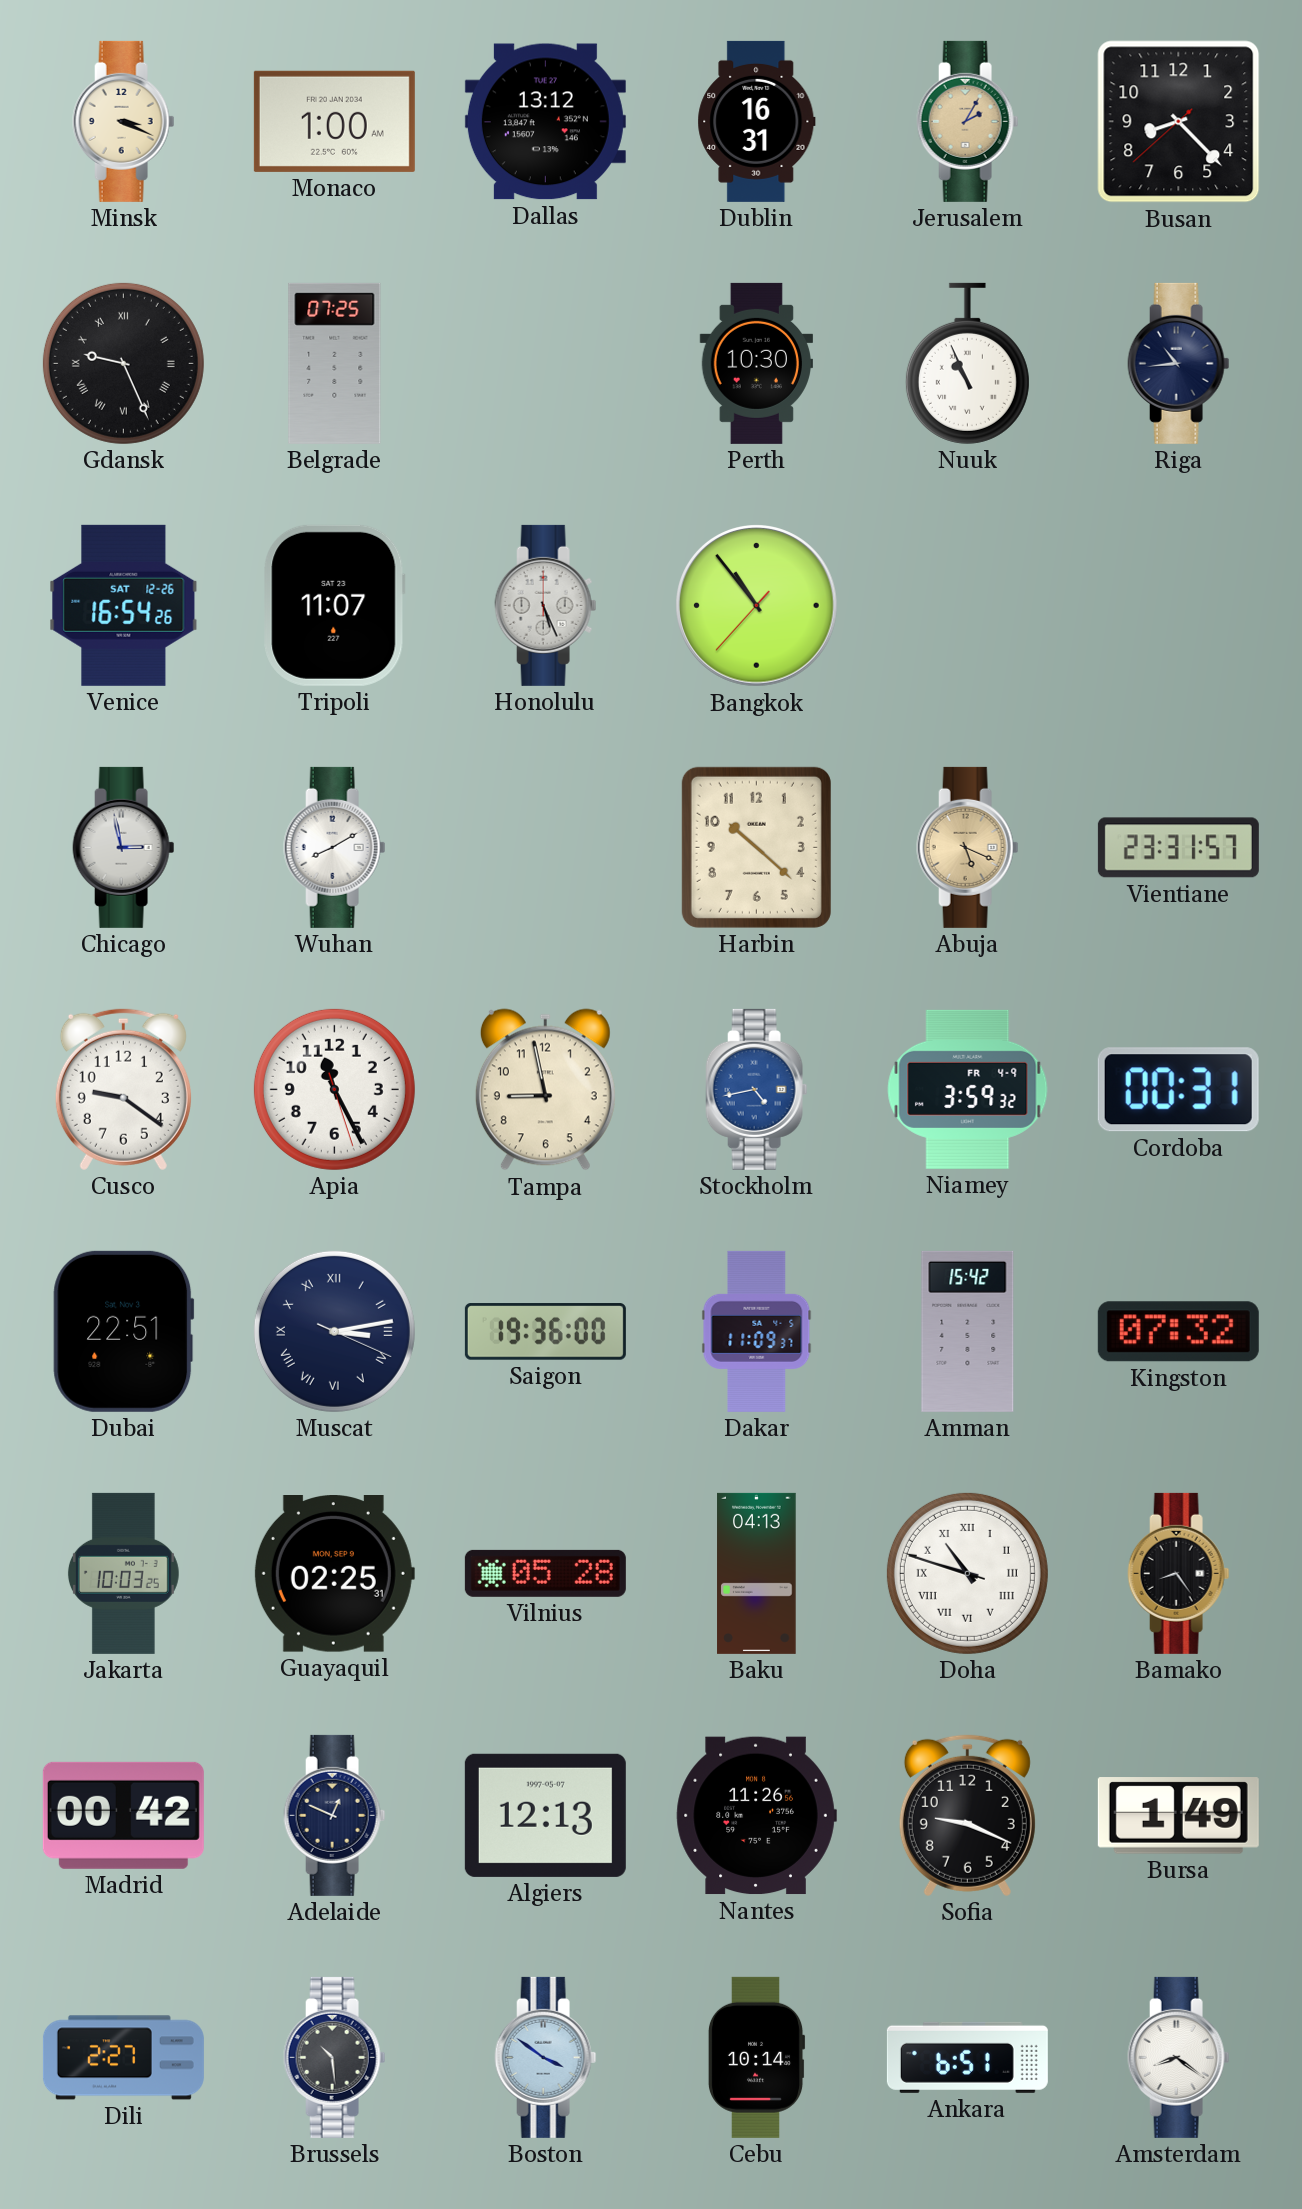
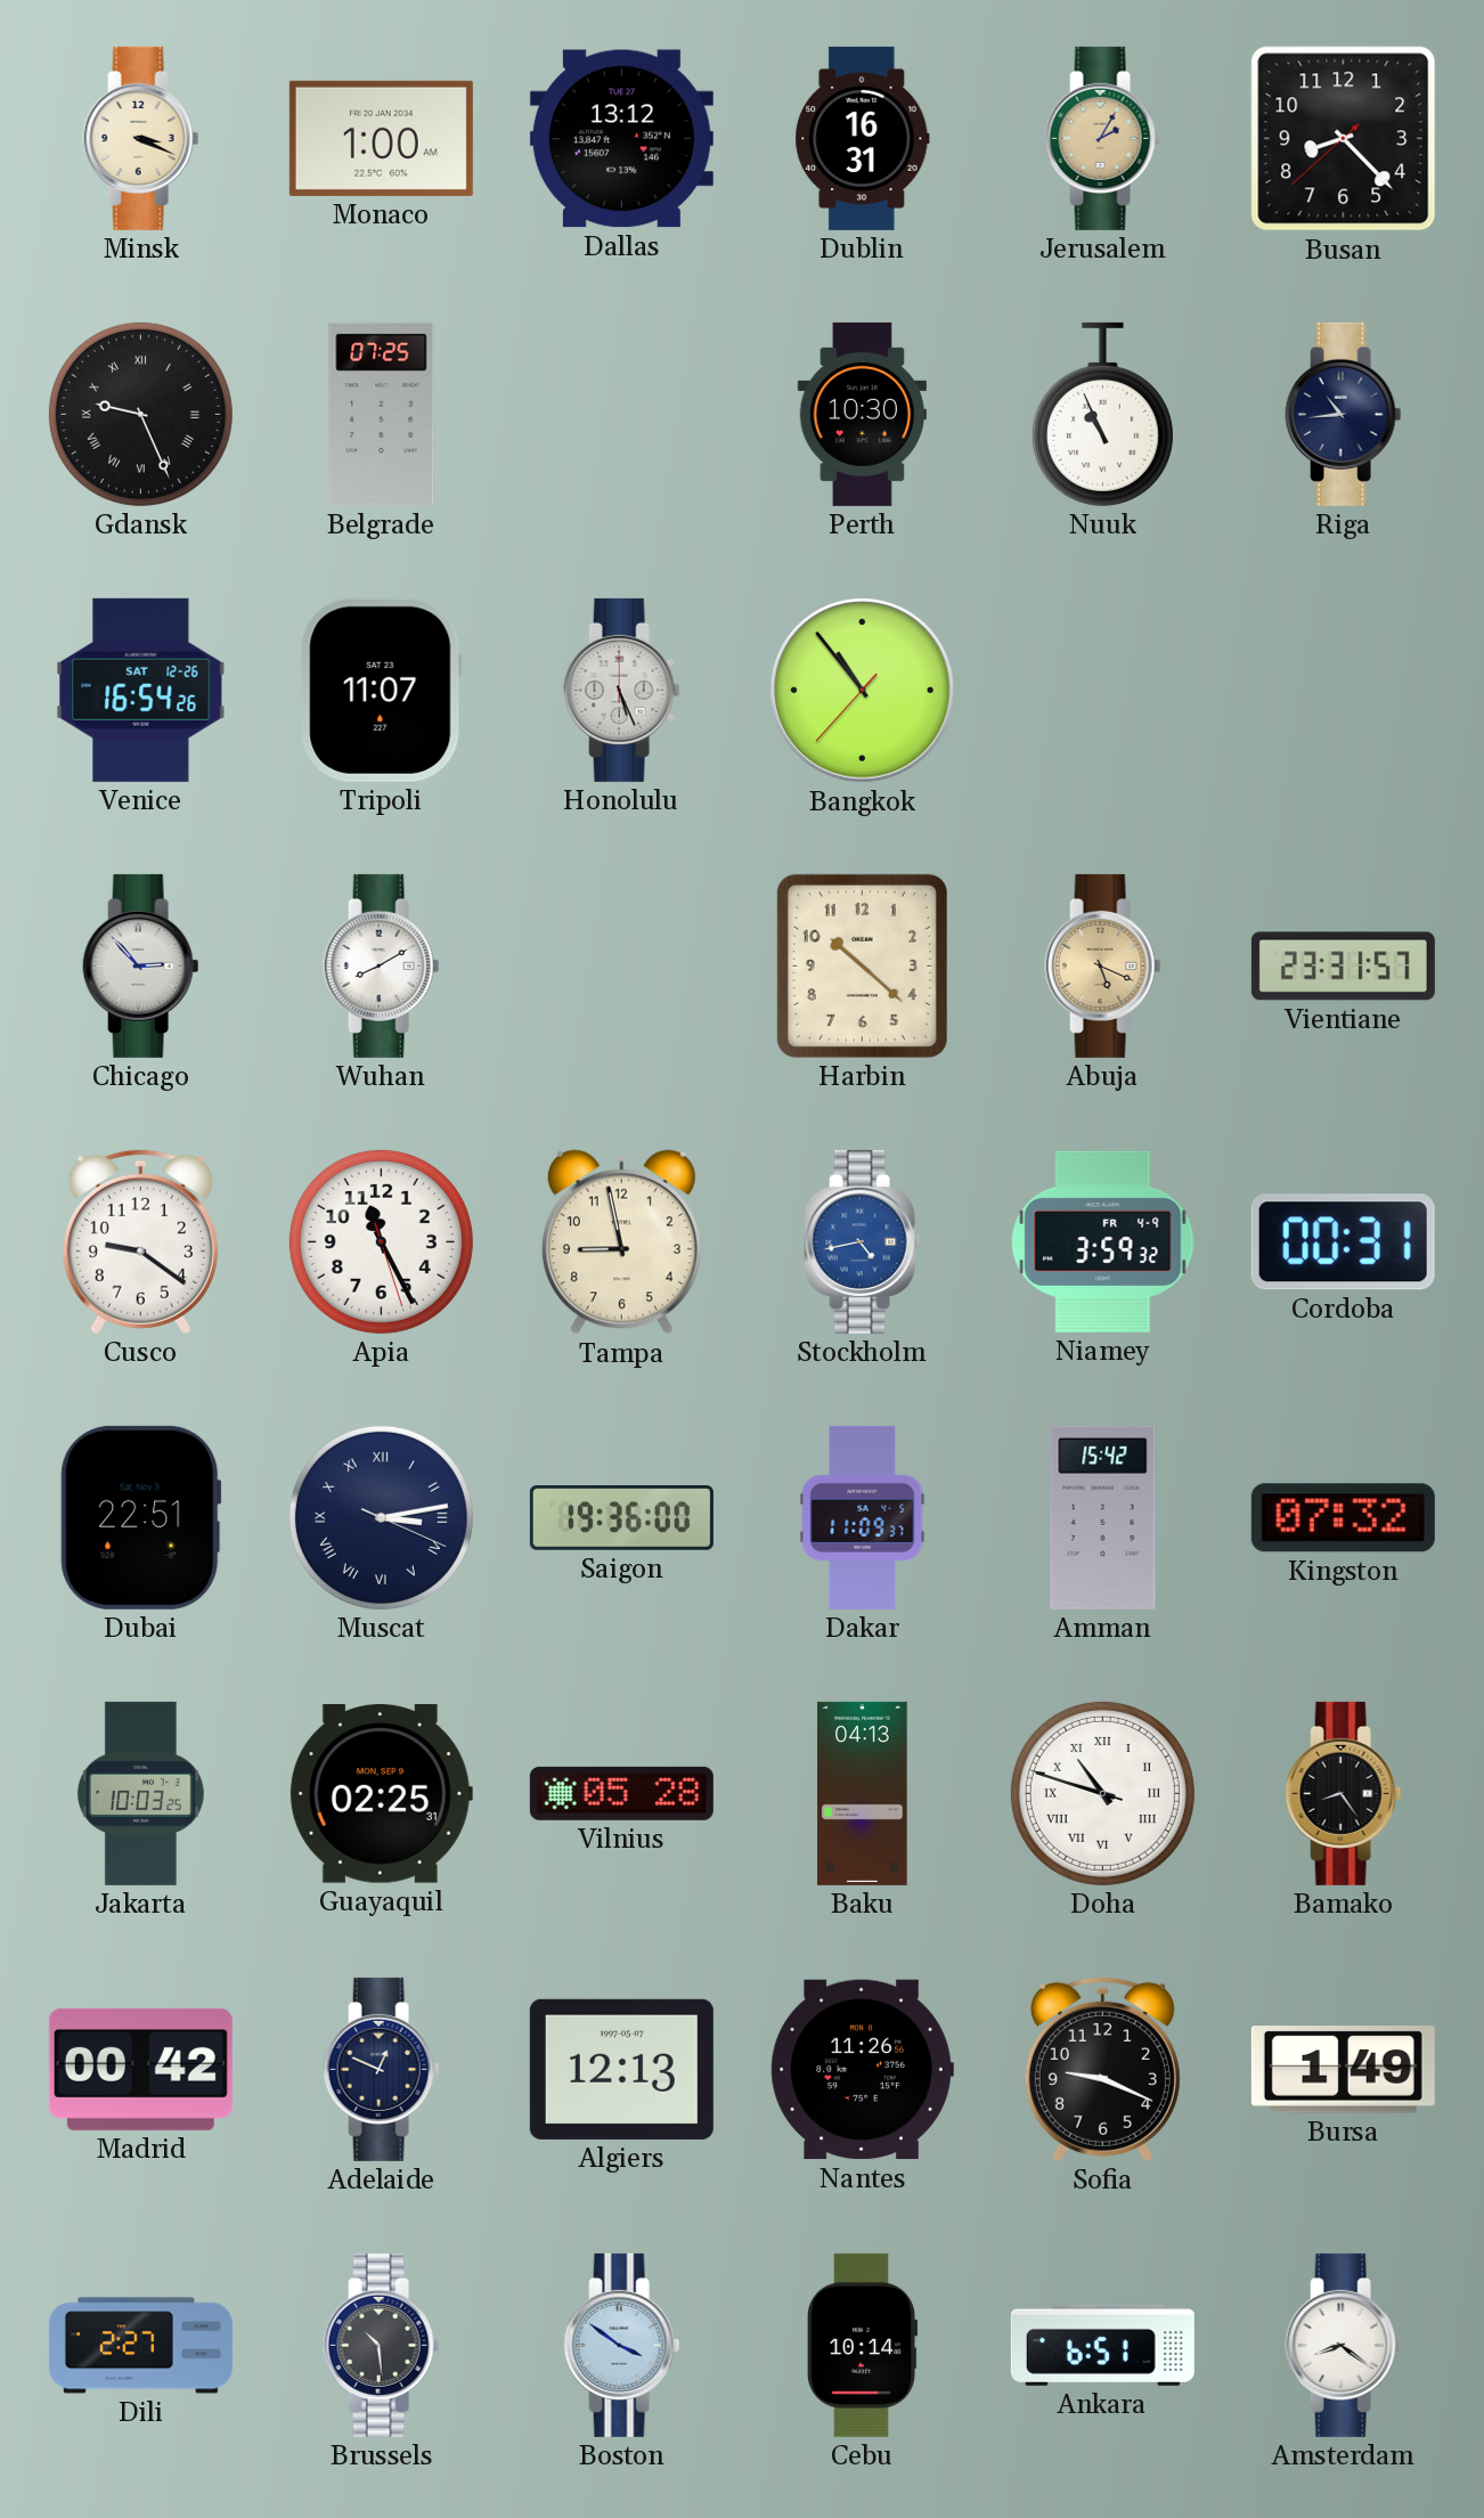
Chicago: 2:58 -> 2:53 (141, 965)
